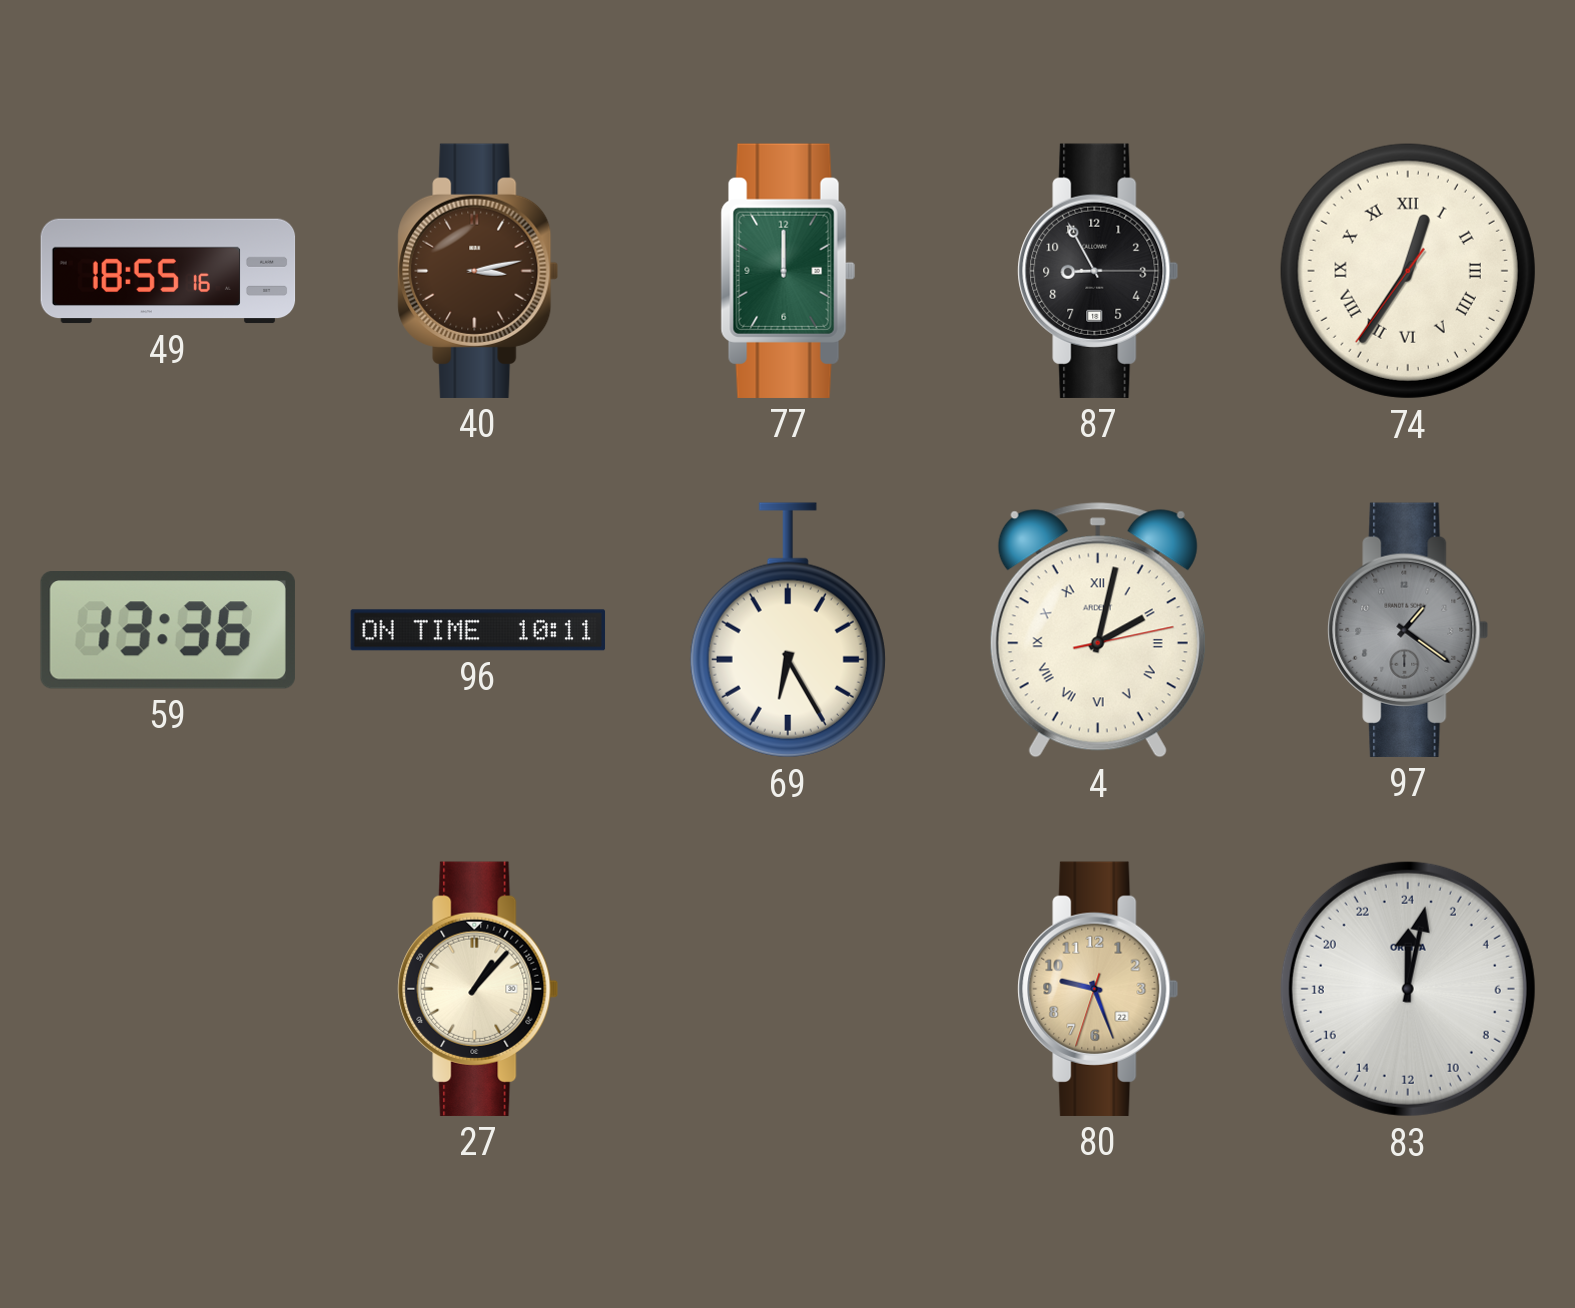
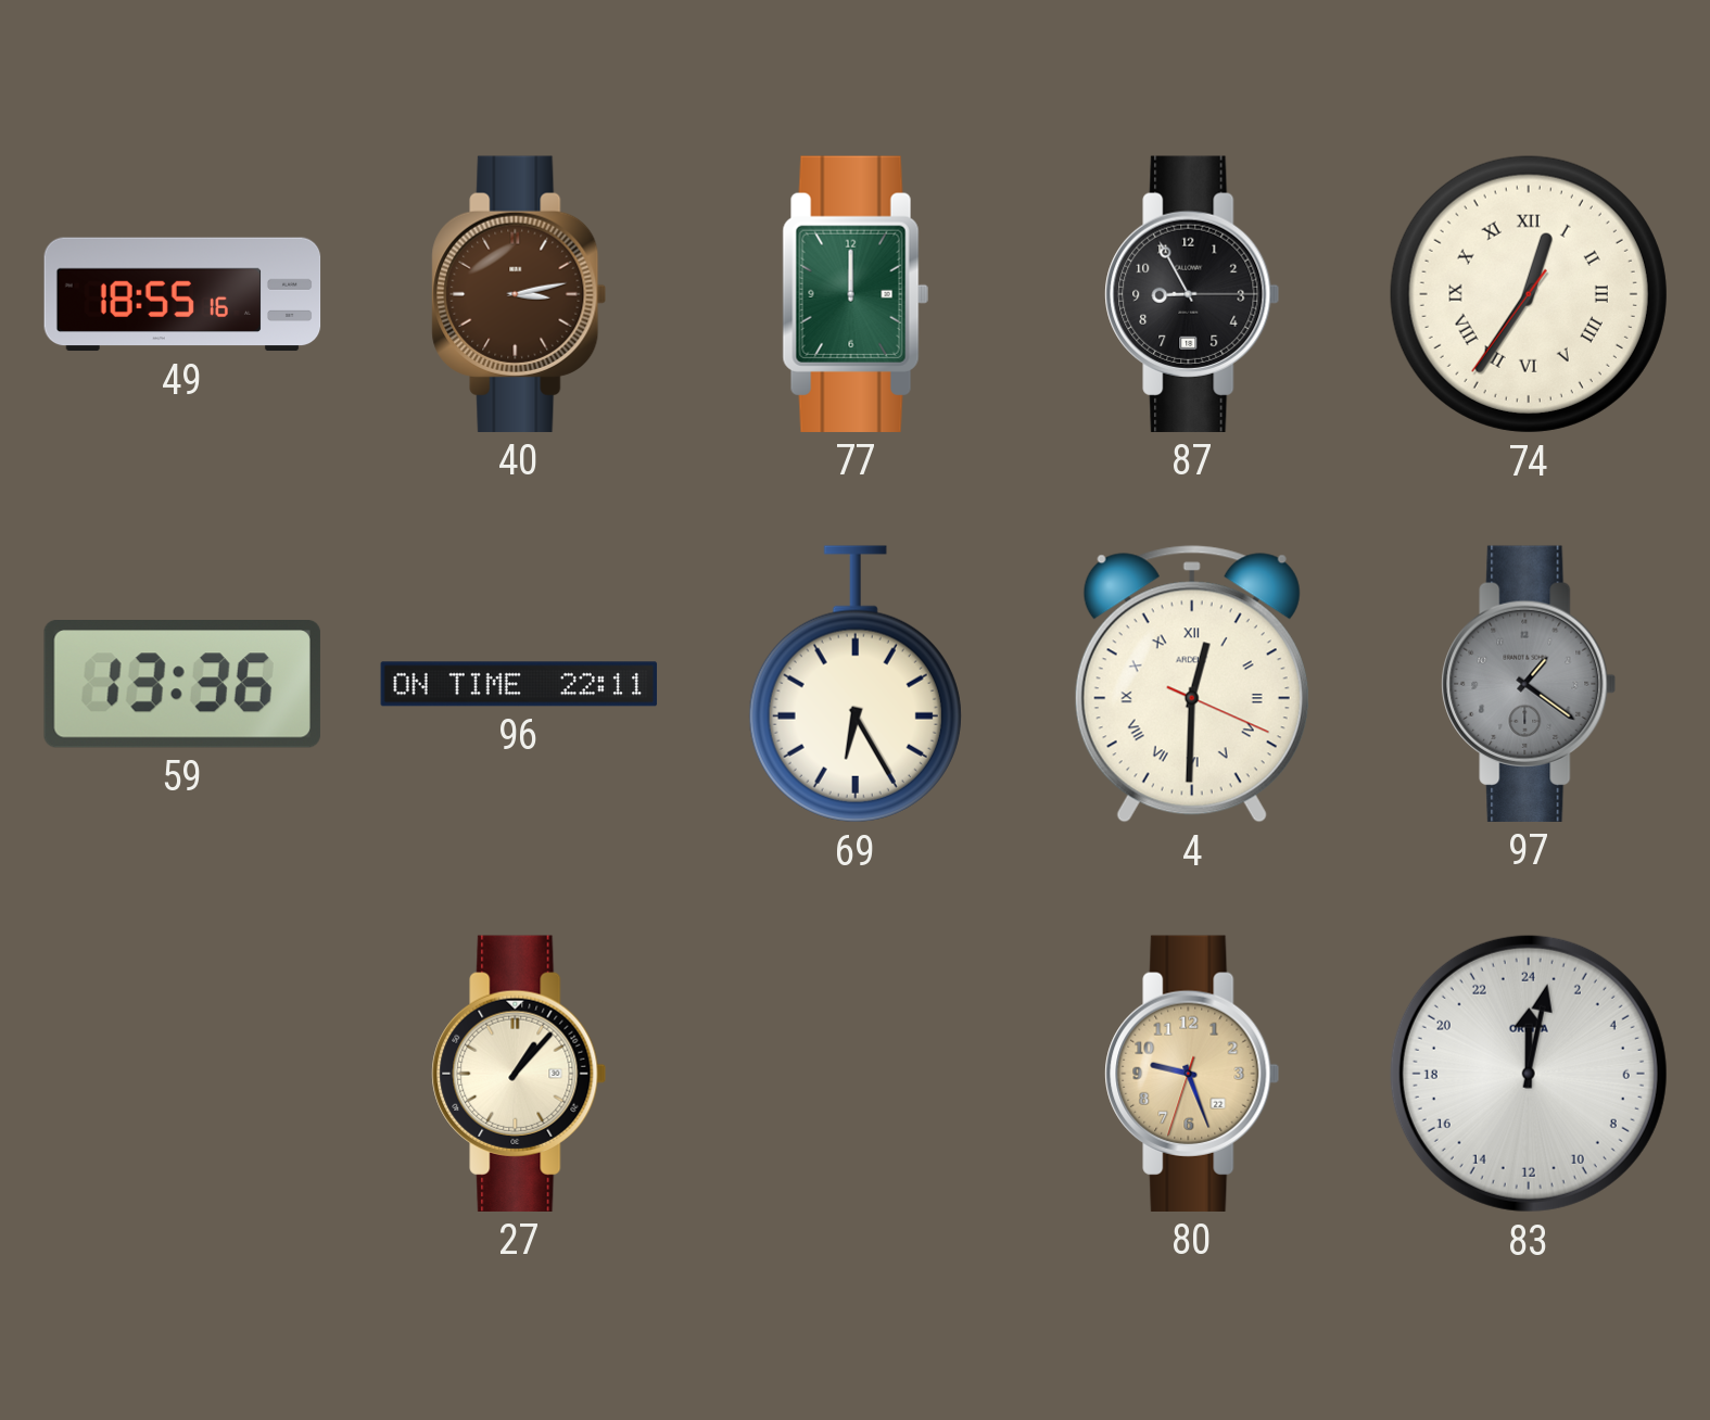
96: 10:11 -> 22:11 (519, 684)
4: 2:02 -> 12:30 (1192, 684)
